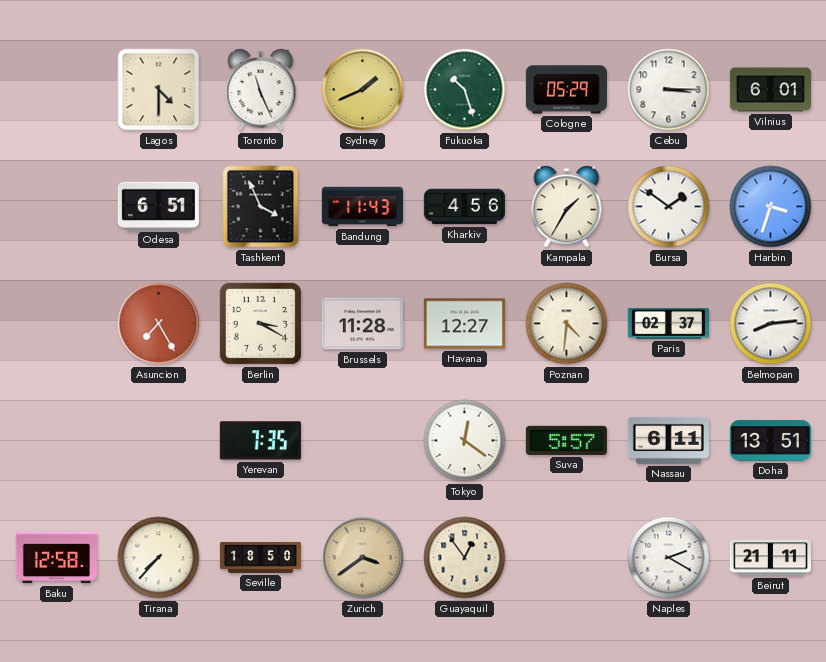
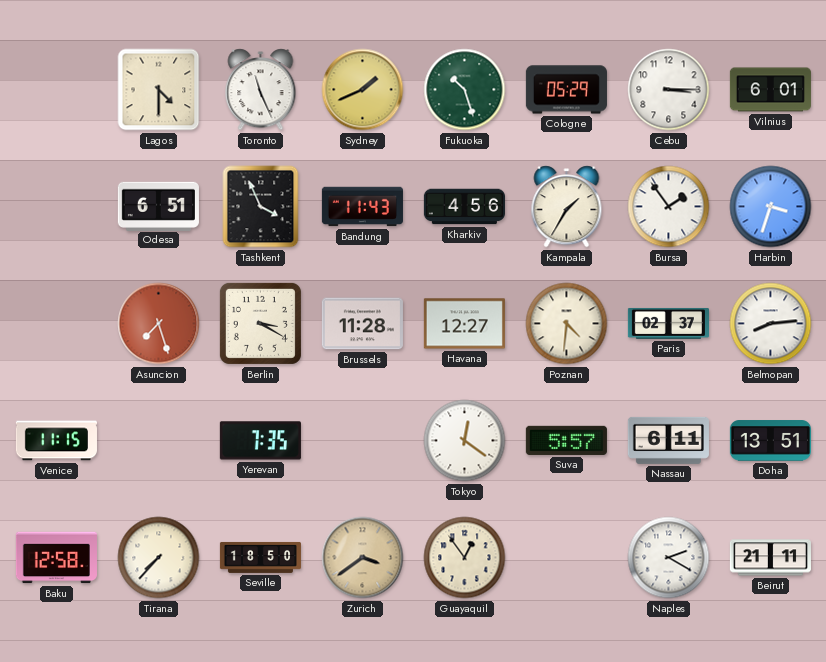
Bursa: 1:51 -> 1:54 (669, 207)
Asuncion: 7:25 -> 7:27 (159, 324)
Venice: none -> 11:15 (56, 441)
